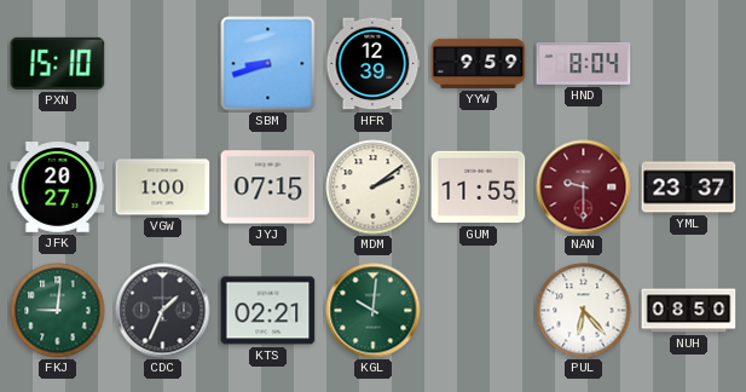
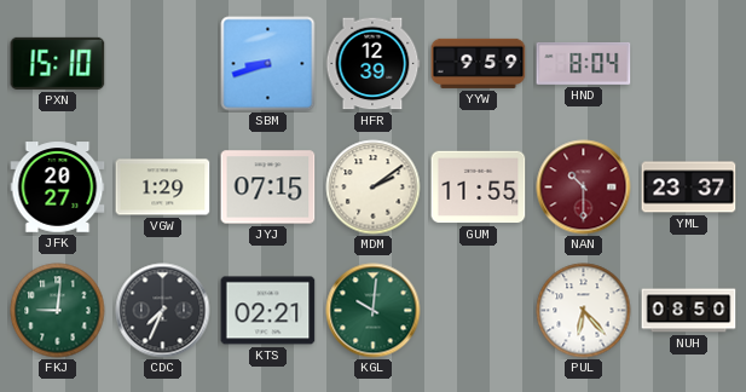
VGW: 1:00 -> 1:29 (163, 188)
NAN: 9:30 -> 10:30 (584, 188)
CDC: 1:34 -> 7:34 (163, 311)
